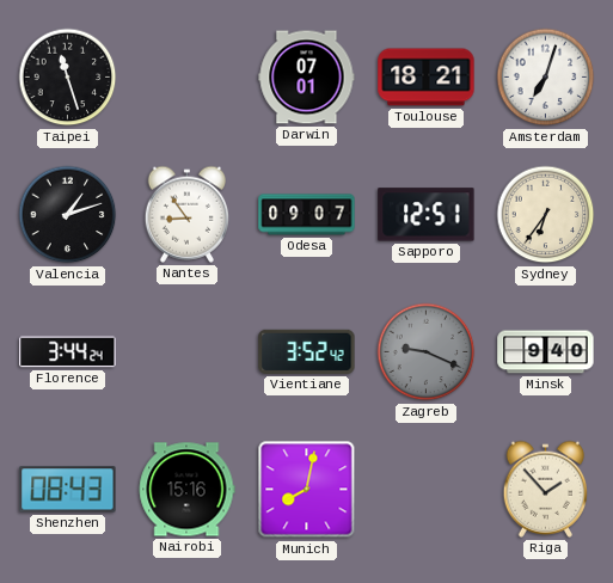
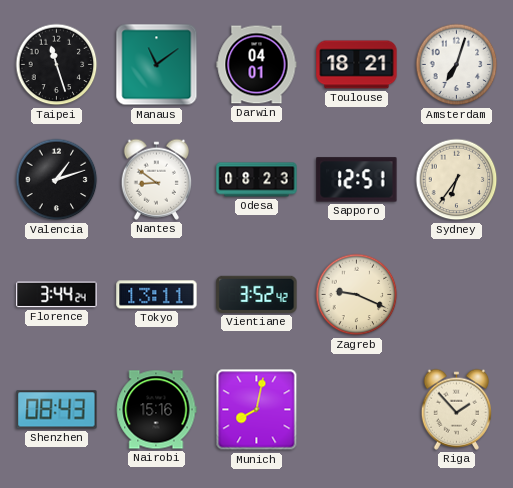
Manaus: none -> 11:09 (157, 65)
Darwin: 07:01 -> 04:01 (257, 65)
Nantes: 8:54 -> 8:51 (157, 179)
Odesa: 09:07 -> 08:23 (257, 180)
Tokyo: none -> 13:11 (157, 295)
Zagreb dial: grey -> cream (357, 295)
Minsk: 9:40 -> none (546, 352)
